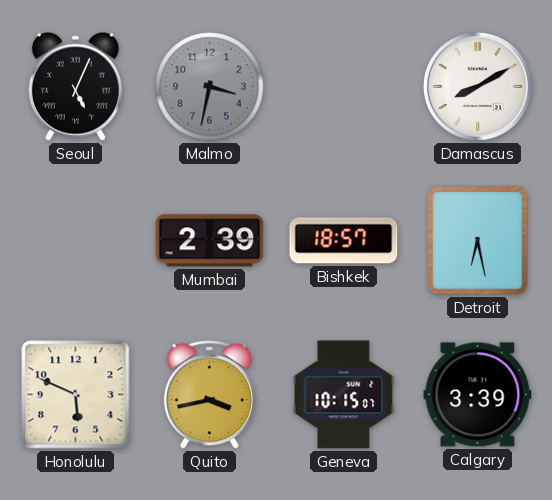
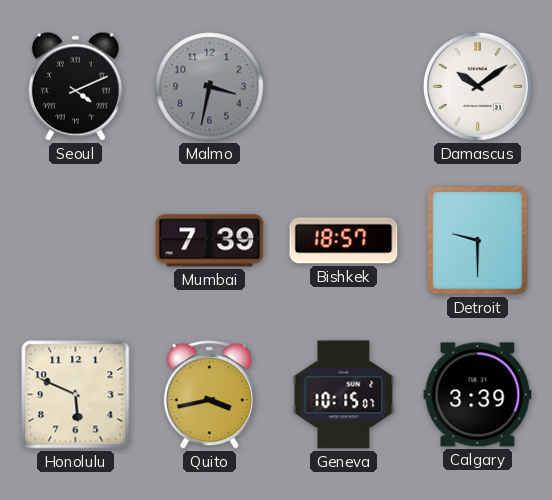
Seoul: 5:04 -> 4:11 (75, 86)
Damascus: 8:10 -> 10:09 (477, 86)
Mumbai: 2:39 -> 7:39 (210, 241)
Detroit: 6:28 -> 9:30 (478, 241)
